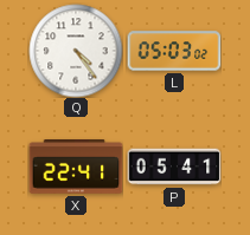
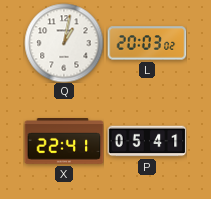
Q: 4:24 -> 1:02 (64, 43)
L: 05:03 -> 20:03 (147, 43)
